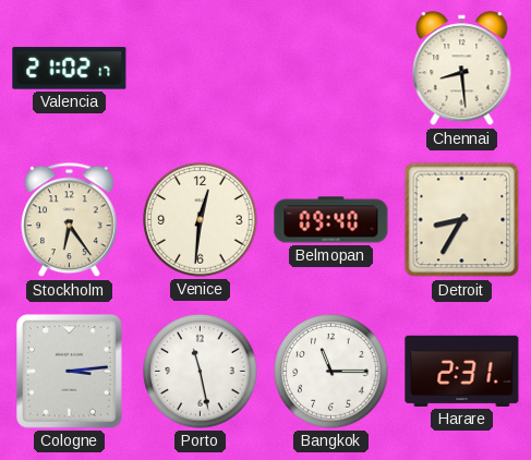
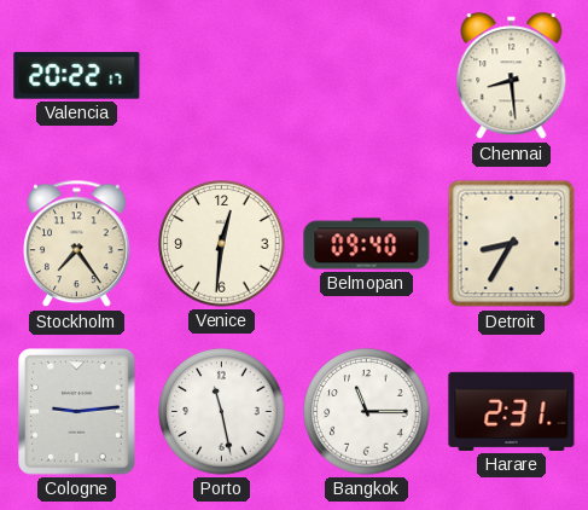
Valencia: 21:02 -> 20:22 (77, 76)
Stockholm: 6:24 -> 7:24 (77, 244)
Cologne: 3:14 -> 9:14 (77, 412)
